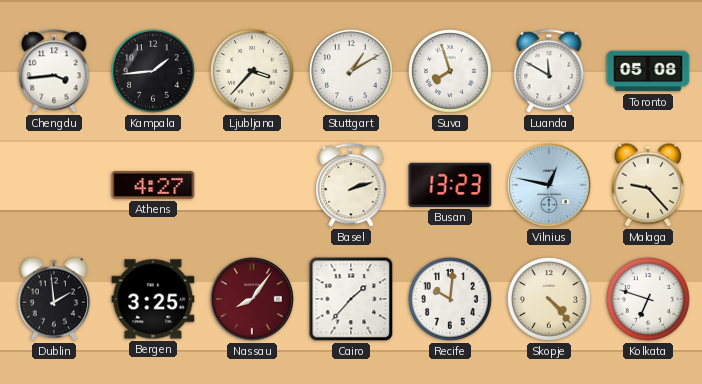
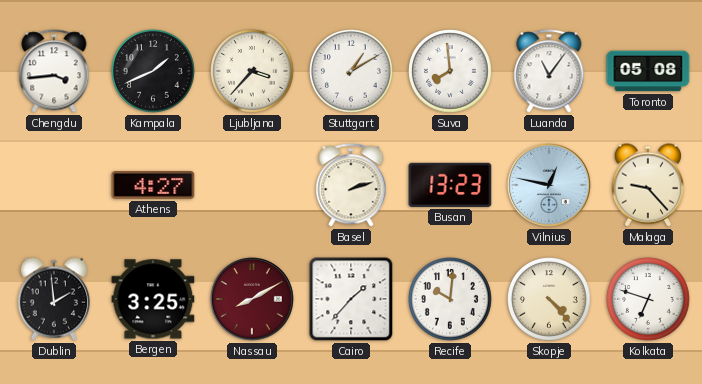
Kampala: 1:44 -> 1:41 (154, 72)
Suva: 7:57 -> 7:59 (451, 72)
Luanda: 11:50 -> 11:06 (549, 71)
Nassau: 8:06 -> 8:10 (252, 299)
